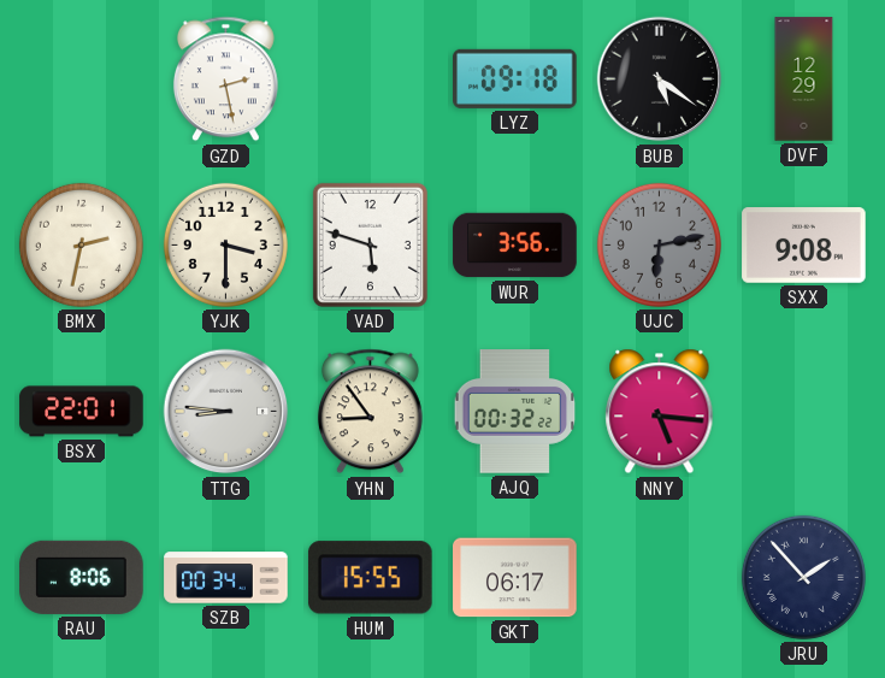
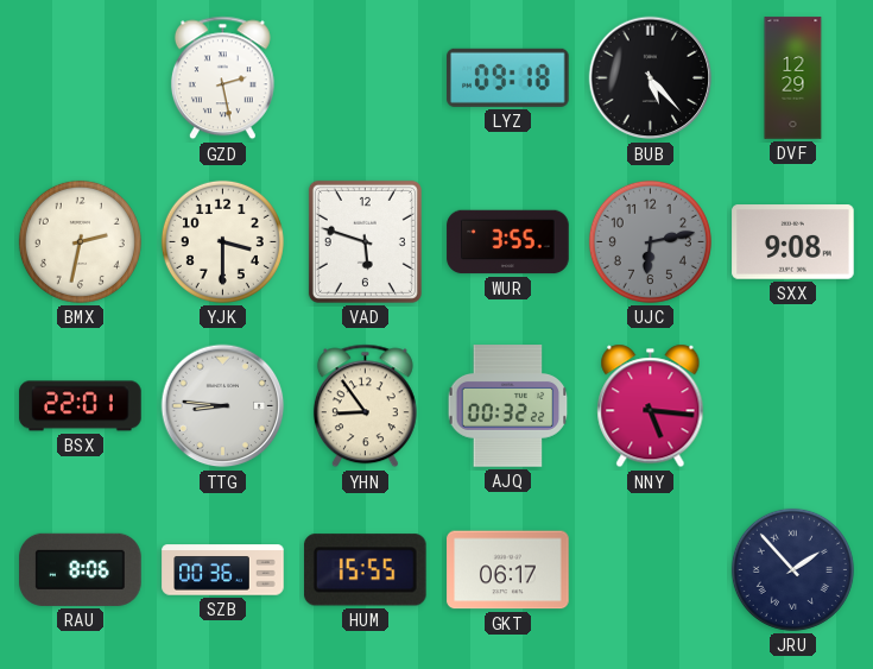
BUB: 5:21 -> 5:23 (651, 78)
WUR: 3:56 -> 3:55 (508, 242)
SZB: 00:34 -> 00:36 (223, 570)
